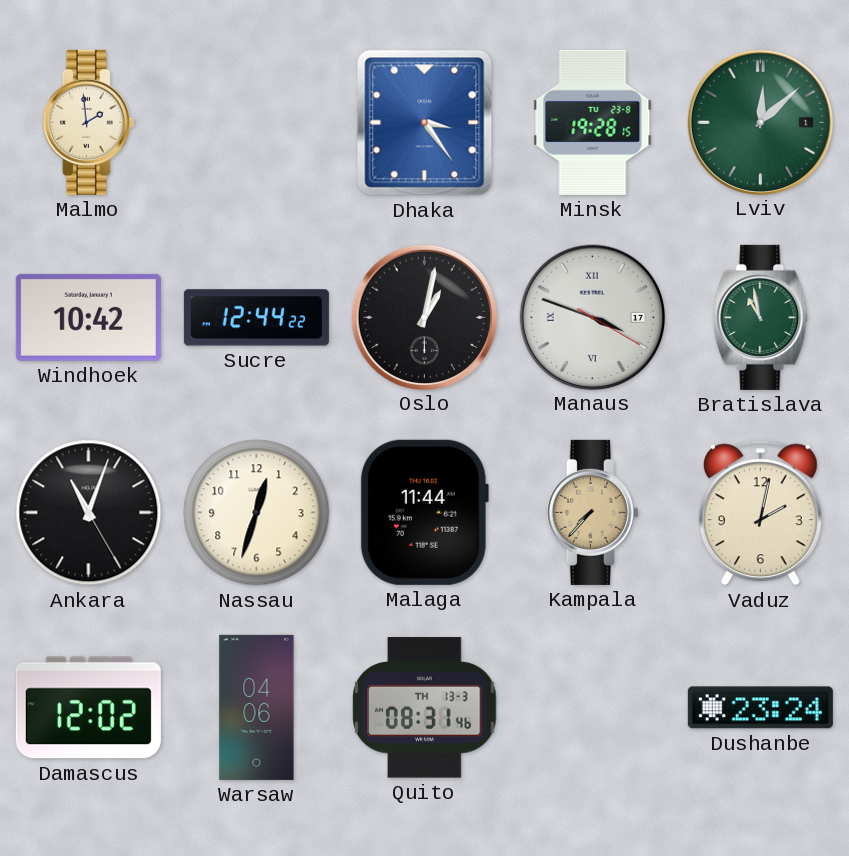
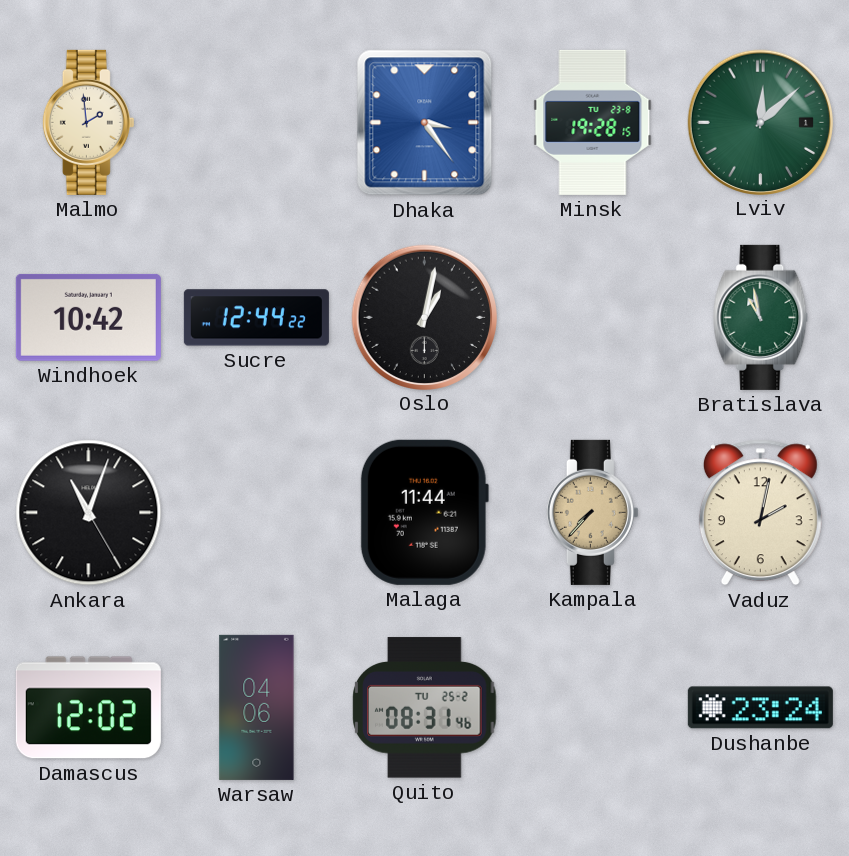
Manaus: 3:48 -> none (592, 317)
Nassau: 12:33 -> none (257, 513)
Quito date: TH 13-3 -> TU 25-2 (425, 708)
